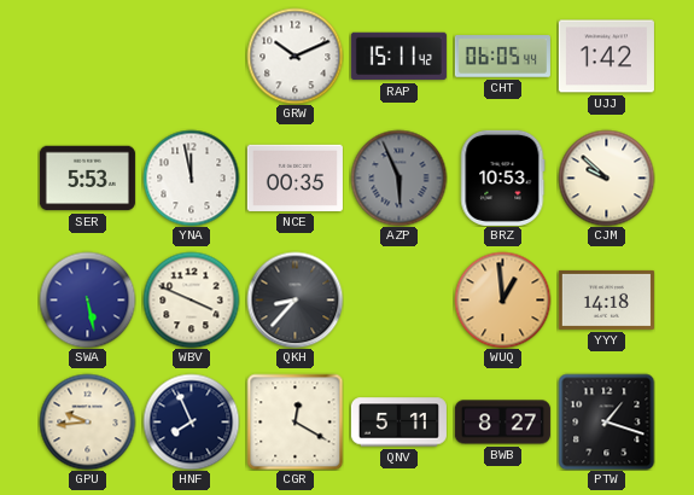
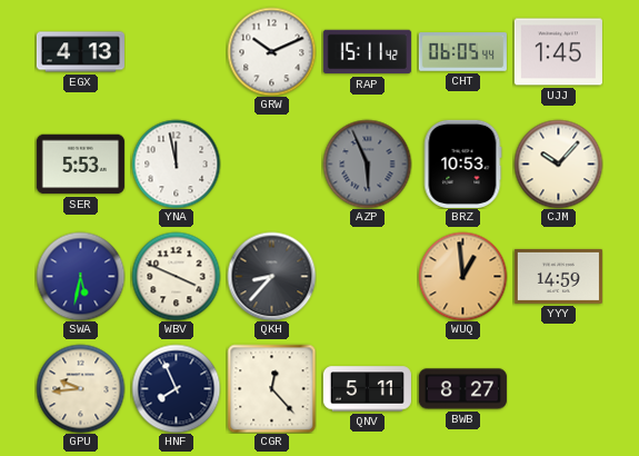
EGX: none -> 4:13 (80, 52)
UJJ: 1:42 -> 1:45 (558, 52)
NCE: 00:35 -> none (294, 177)
CJM: 9:52 -> 10:07 (558, 163)
SWA: 5:28 -> 5:32 (80, 276)
YYY: 14:18 -> 14:59 (558, 276)
CGR: 12:20 -> 12:23 (271, 388)
PTW: 1:18 -> none (606, 421)
